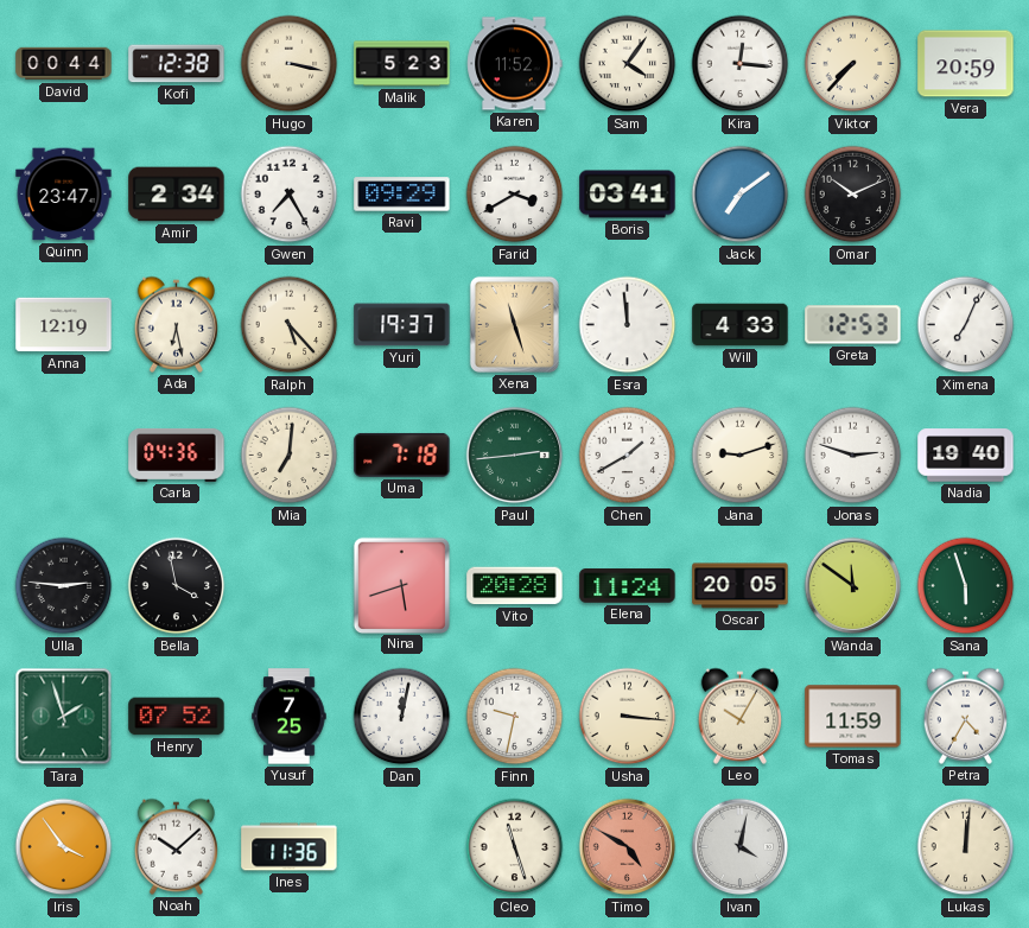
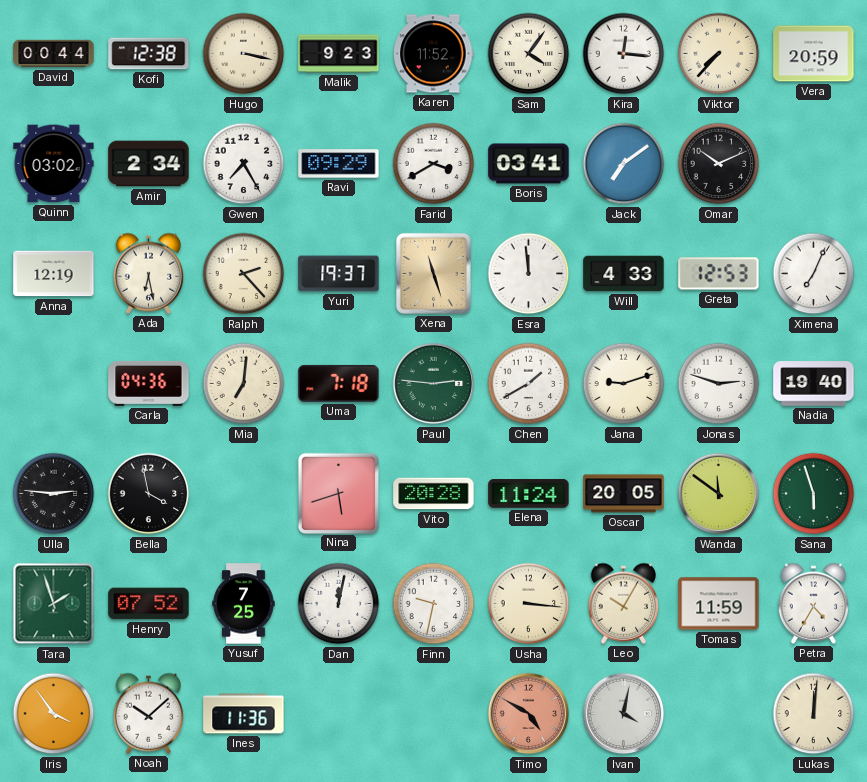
Malik: 5:23 -> 9:23 (339, 54)
Quinn: 23:47 -> 03:02 (54, 164)
Ralph: 5:23 -> 2:23 (244, 274)
Paul: 2:44 -> 2:46 (434, 384)
Cleo: 11:27 -> none (515, 847)
